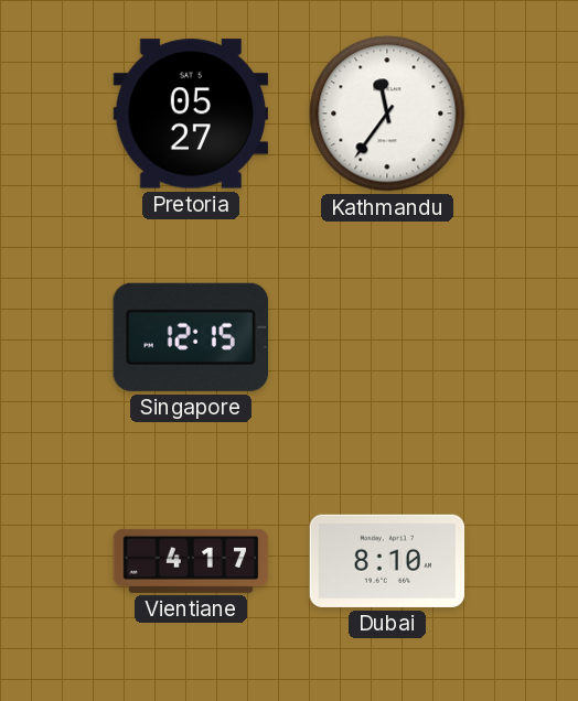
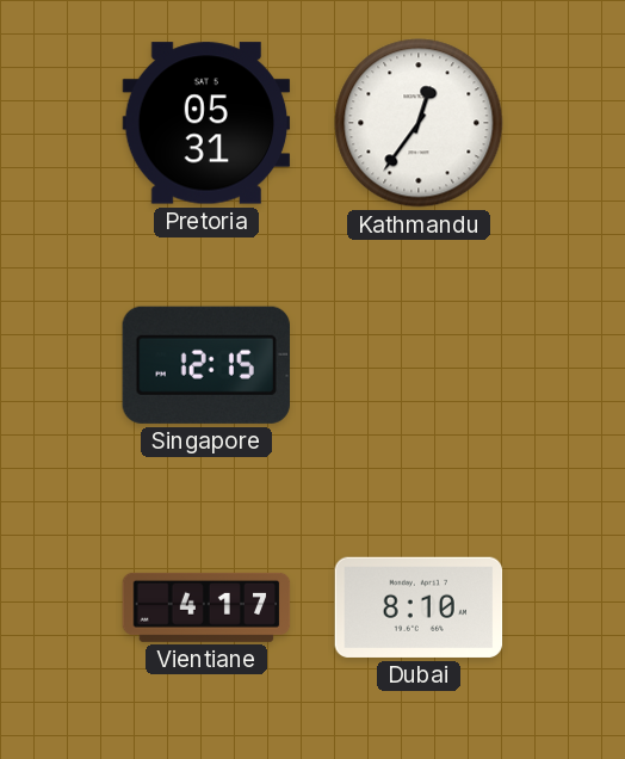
Pretoria: 05:27 -> 05:31 (206, 123)
Kathmandu: 11:36 -> 12:36 (419, 123)
